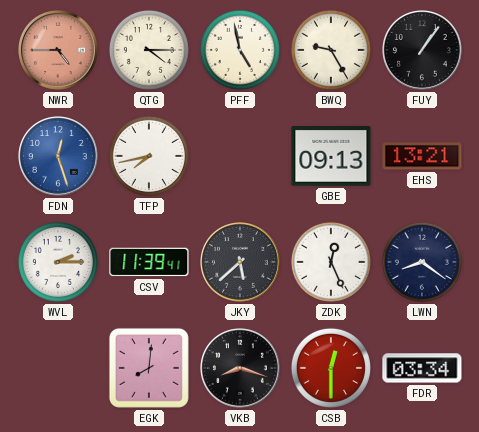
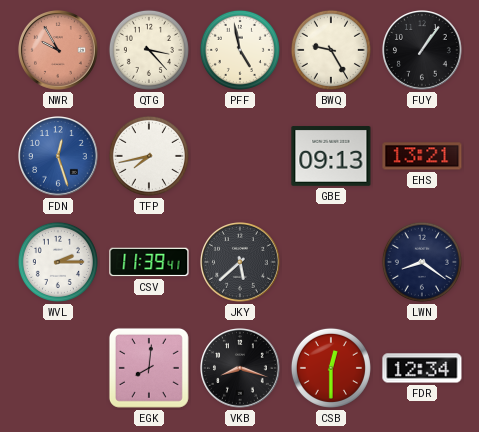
NWR: 4:45 -> 9:55 (59, 51)
QTG: 4:15 -> 3:23 (149, 50)
ZDK: 12:26 -> none (331, 262)
FDR: 03:34 -> 12:34 (422, 368)
